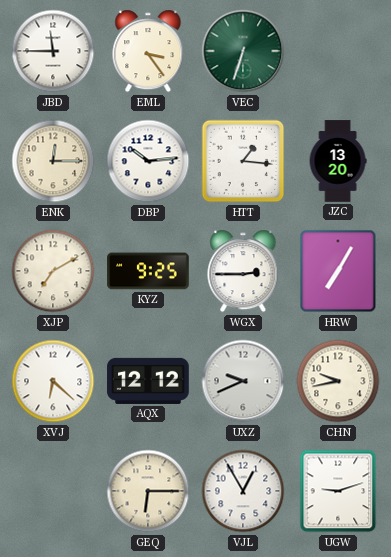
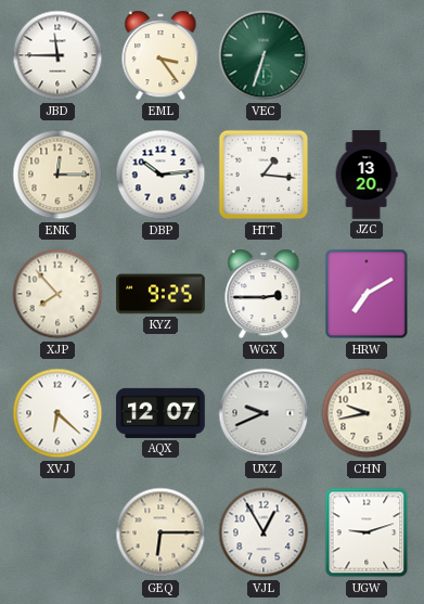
XJP: 7:10 -> 7:53 (57, 294)
HRW: 7:05 -> 7:10 (367, 294)
AQX: 12:12 -> 12:07 (160, 413)
